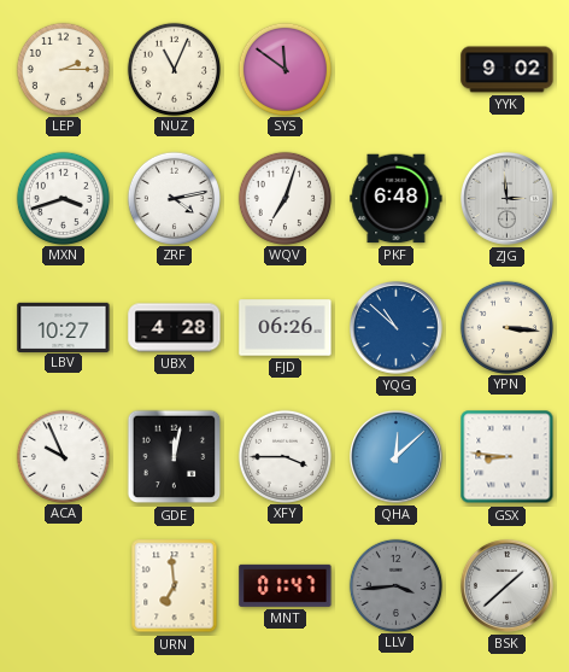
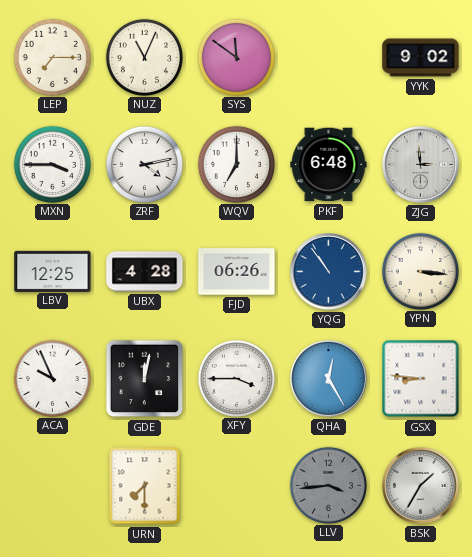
LEP: 2:15 -> 7:15 (52, 57)
MXN: 3:42 -> 3:45 (52, 164)
WQV: 7:03 -> 7:00 (236, 164)
LBV: 10:27 -> 12:25 (53, 271)
YQG: 10:52 -> 10:54 (329, 272)
QHA: 12:08 -> 12:25 (329, 379)
URN: 6:59 -> 7:30 (145, 486)
MNT: 01:47 -> none (286, 585)
BSK: 1:38 -> 1:35 (421, 486)
